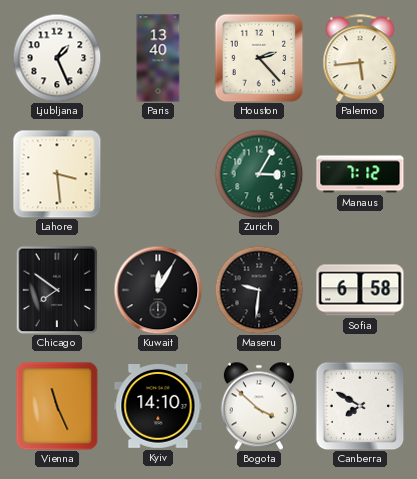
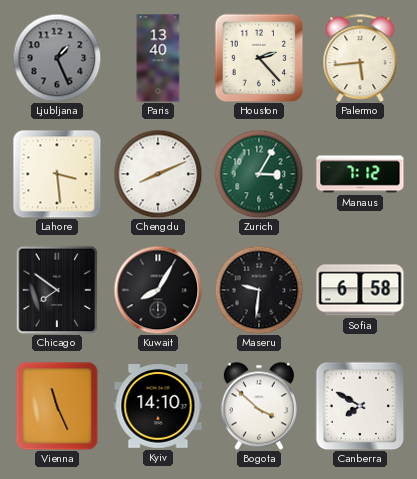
Ljubljana dial: white -> grey (57, 58)
Chengdu: none -> 8:11 (158, 174)
Kuwait: 12:05 -> 8:05 (158, 290)
